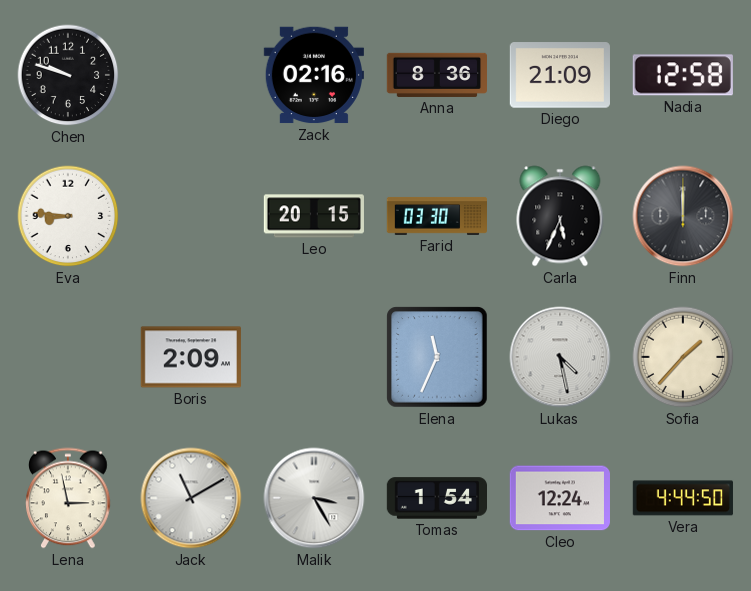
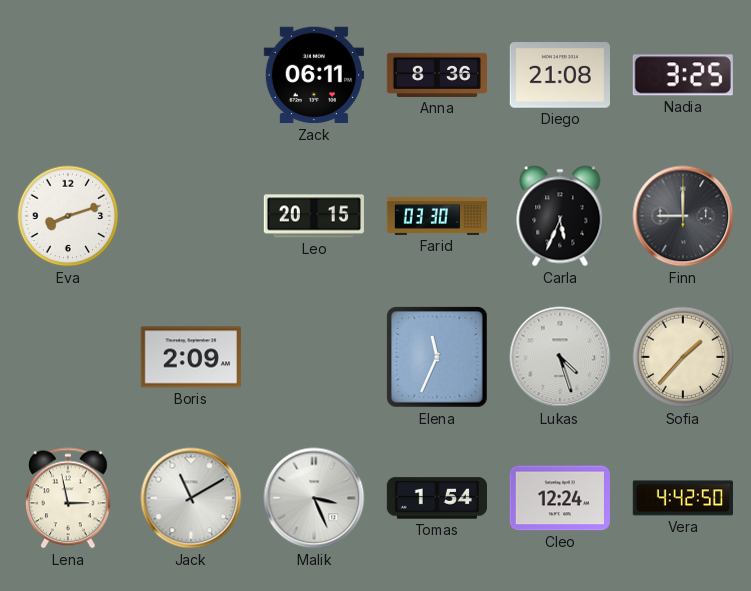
Chen: 9:48 -> none (68, 75)
Zack: 02:16 -> 06:11 (314, 75)
Diego: 21:09 -> 21:08 (560, 75)
Nadia: 12:58 -> 3:25 (683, 75)
Eva: 8:46 -> 8:12 (68, 216)
Finn: 12:00 -> 9:00 (683, 216)
Lukas: 4:28 -> 4:27 (560, 357)
Malik: 3:25 -> 3:26 (314, 498)
Vera: 4:44 -> 4:42 (683, 498)
